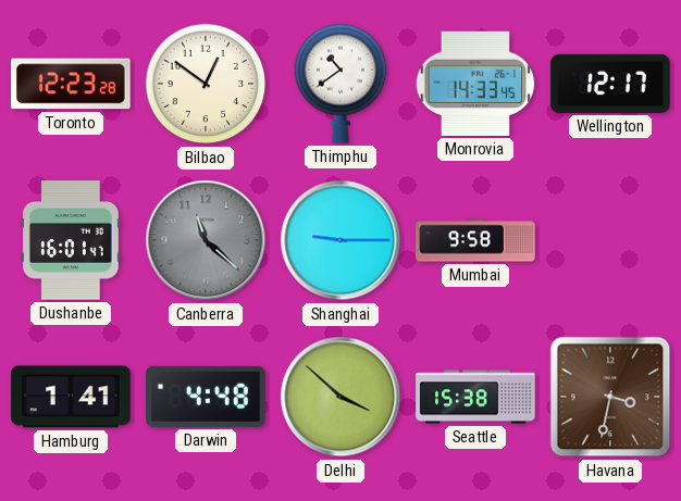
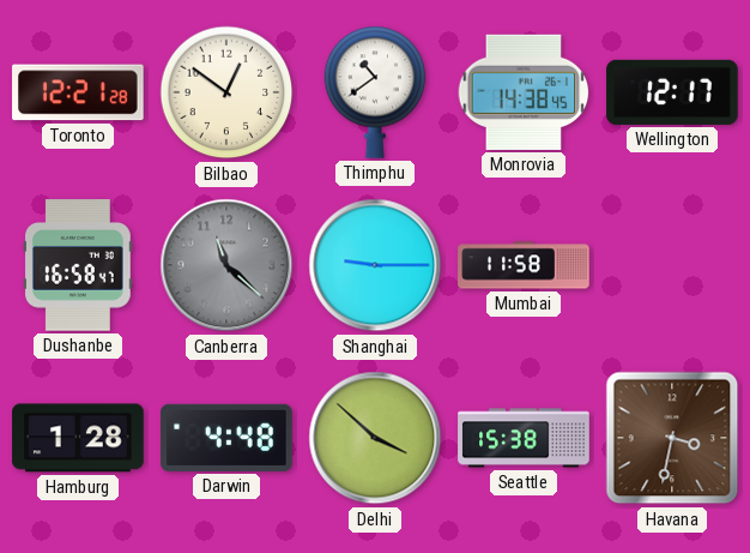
Toronto: 12:23 -> 12:21 (78, 92)
Monrovia: 14:33 -> 14:38 (524, 92)
Dushanbe: 16:01 -> 16:58 (79, 265)
Mumbai: 9:58 -> 11:58 (524, 265)
Hamburg: 1:41 -> 1:28 (78, 438)
